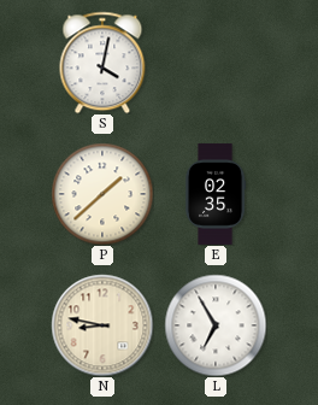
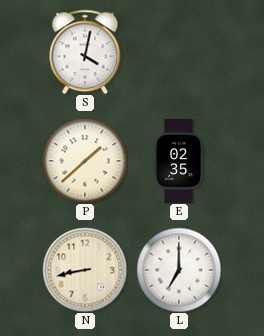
N: 8:47 -> 8:43 (85, 270)
L: 6:55 -> 7:00 (179, 270)
